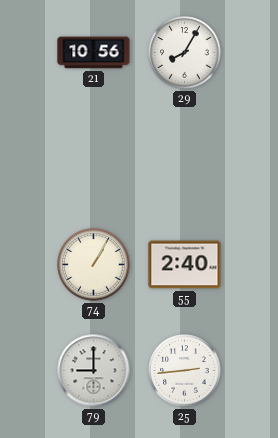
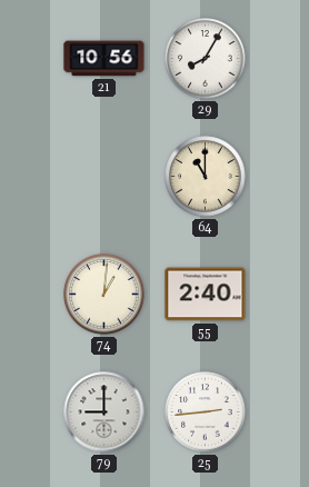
64: none -> 11:00 (206, 177)
74: 1:05 -> 1:01 (104, 295)
